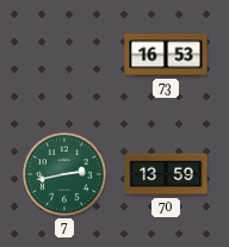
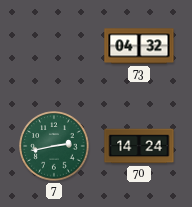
73: 16:53 -> 04:32 (139, 46)
70: 13:59 -> 14:24 (139, 146)
